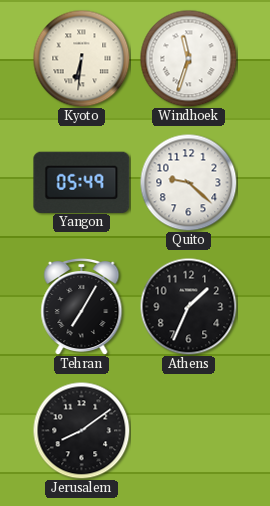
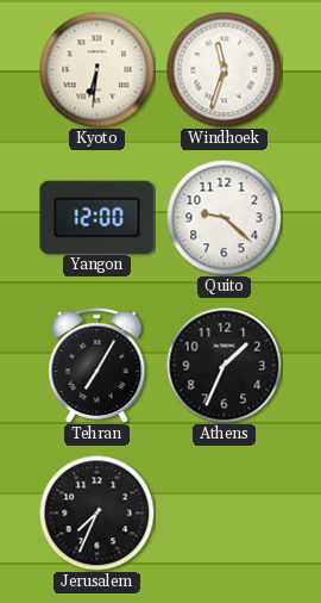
Yangon: 05:49 -> 12:00 (97, 217)
Jerusalem: 8:09 -> 7:34 (96, 512)
